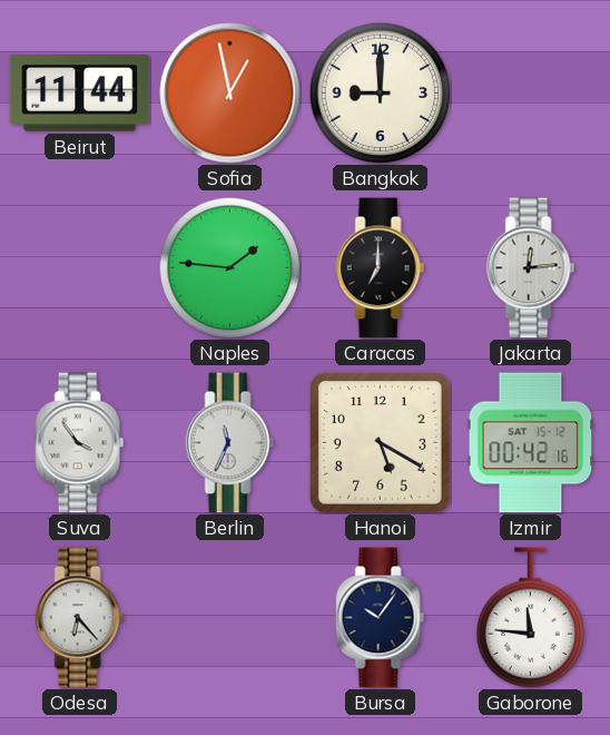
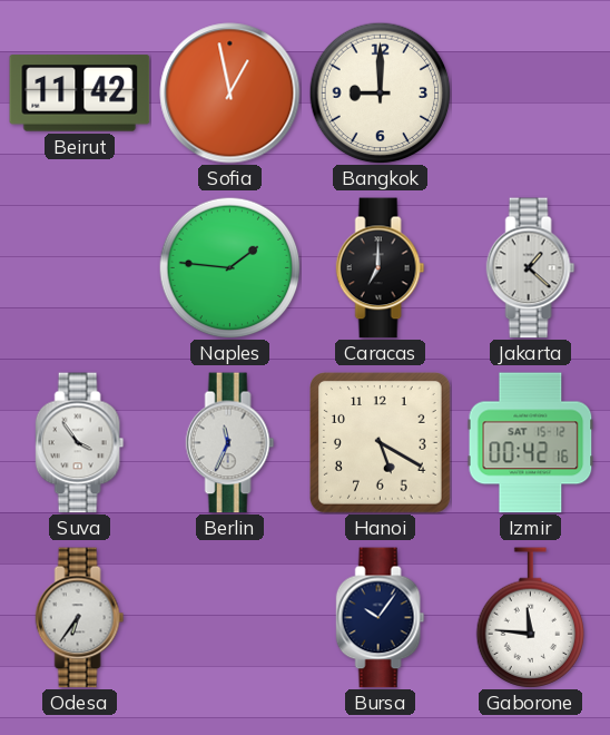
Beirut: 11:44 -> 11:42 (80, 94)
Jakarta: 12:14 -> 1:22 (531, 268)
Odesa: 6:23 -> 6:36 (80, 618)
